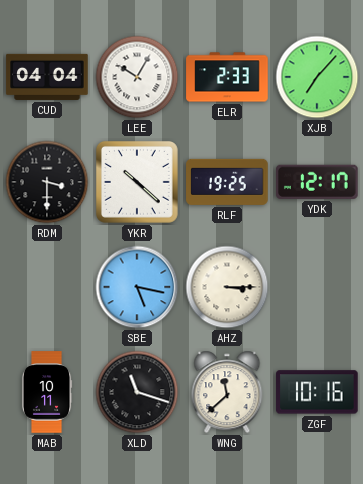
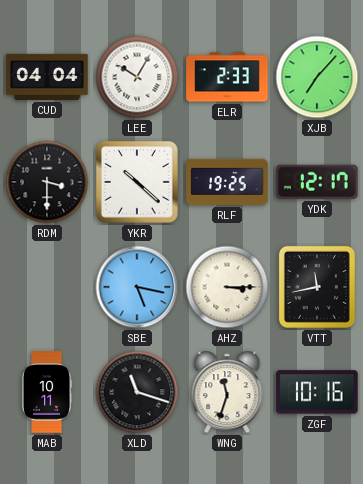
VTT: none -> 11:43 (317, 287)
WNG: 11:38 -> 11:33 (227, 392)
